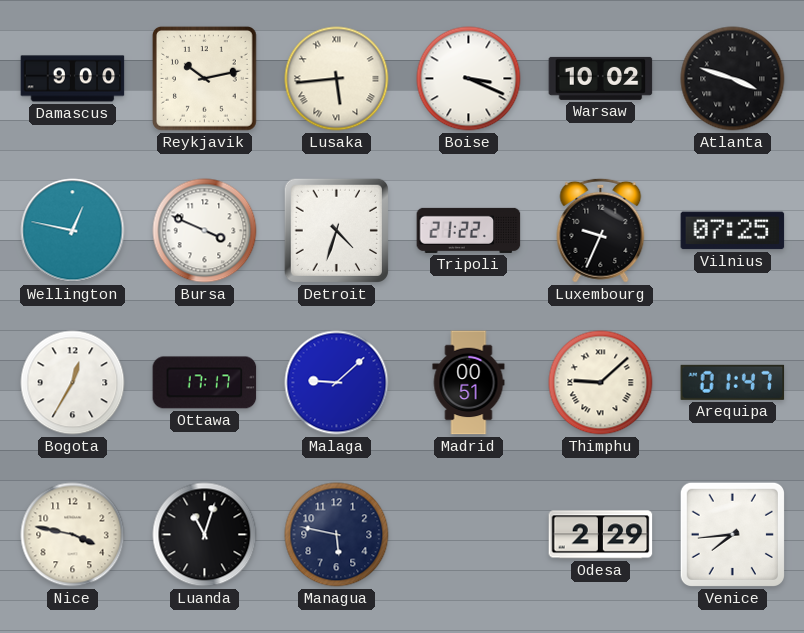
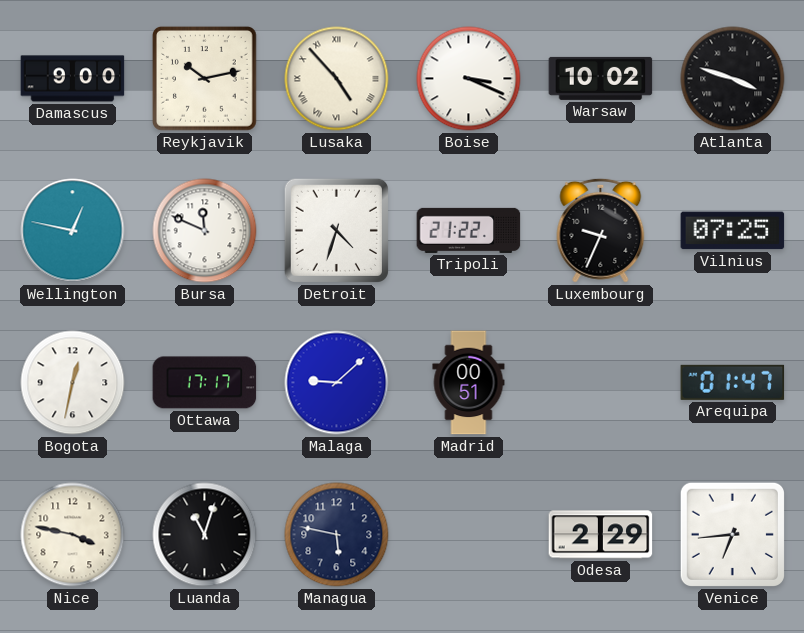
Lusaka: 5:44 -> 4:53 (337, 79)
Bursa: 3:49 -> 11:49 (205, 231)
Bogota: 12:35 -> 12:32 (73, 383)
Thimphu: 9:08 -> none (601, 383)
Venice: 7:44 -> 6:44 (732, 534)
